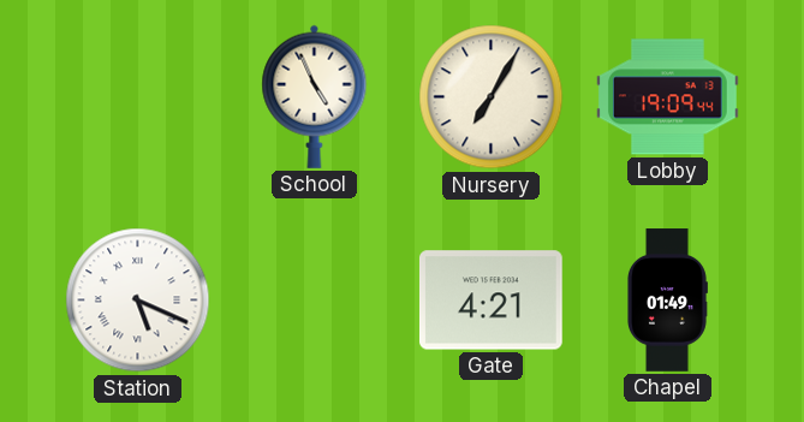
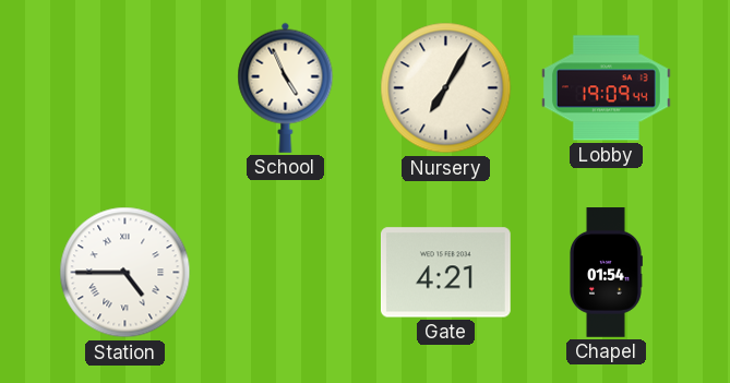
Station: 5:19 -> 4:45 (125, 273)
Chapel: 01:49 -> 01:54 (607, 273)
